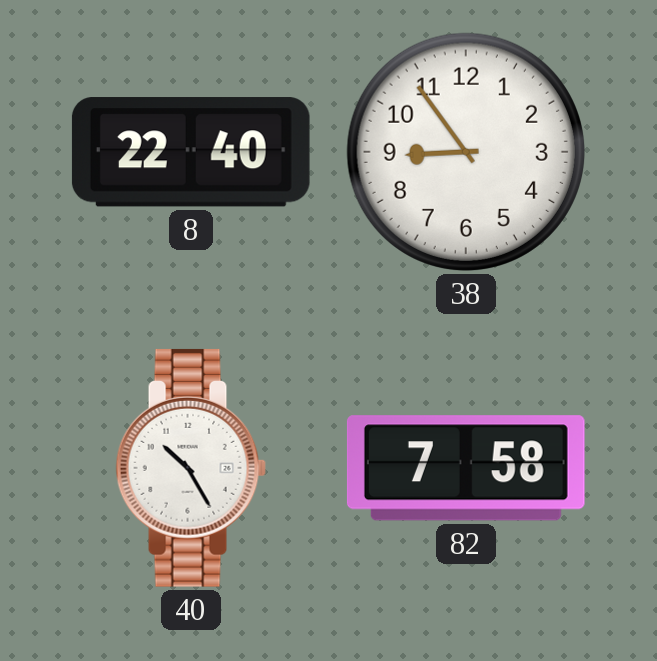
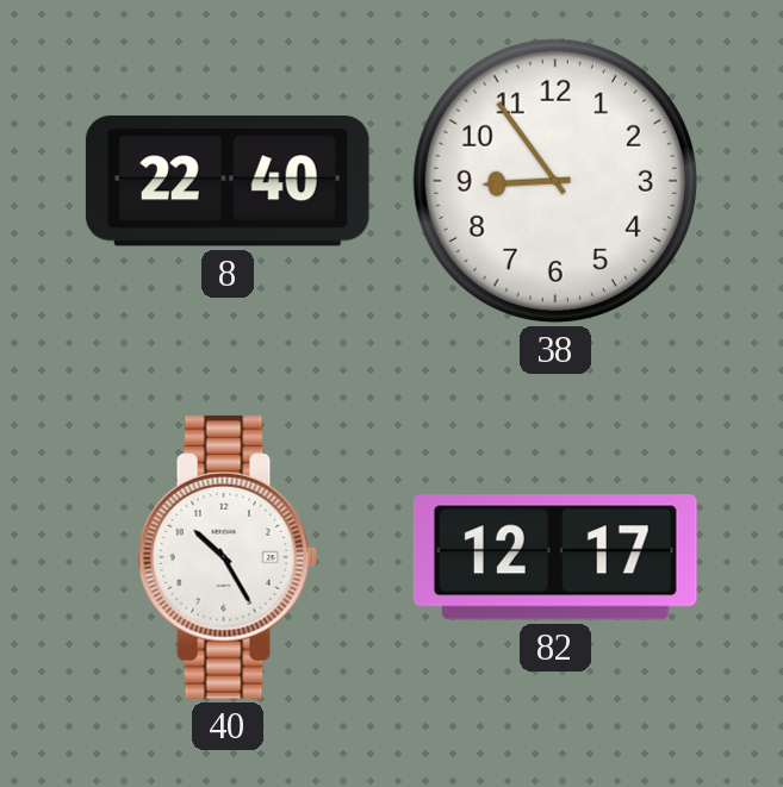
82: 7:58 -> 12:17 (555, 557)
